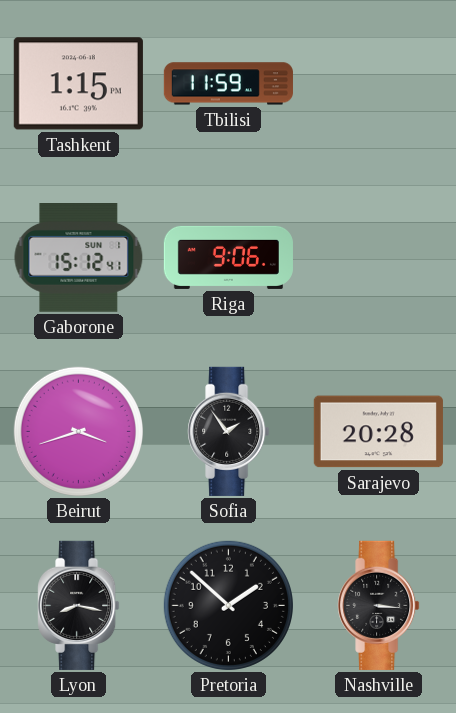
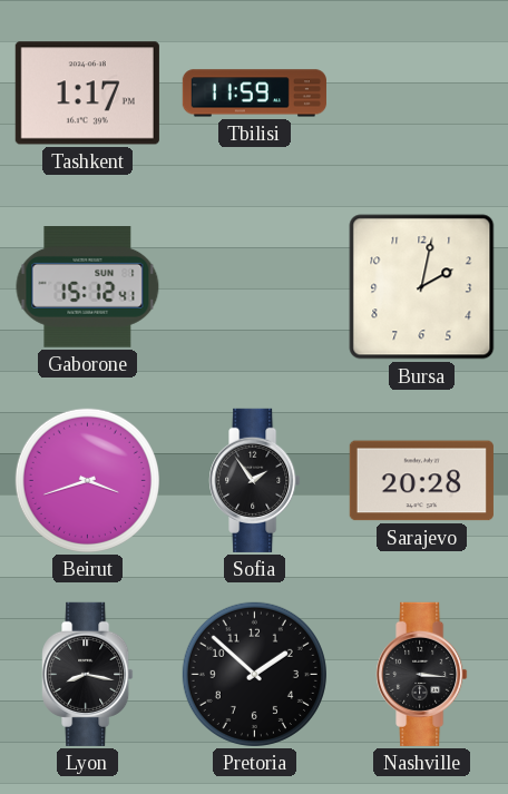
Tashkent: 1:15 -> 1:17 (87, 94)
Riga: 9:06 -> none (228, 257)
Bursa: none -> 2:02 (422, 287)
